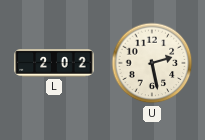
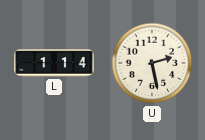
L: 2:02 -> 1:14 (54, 64)
